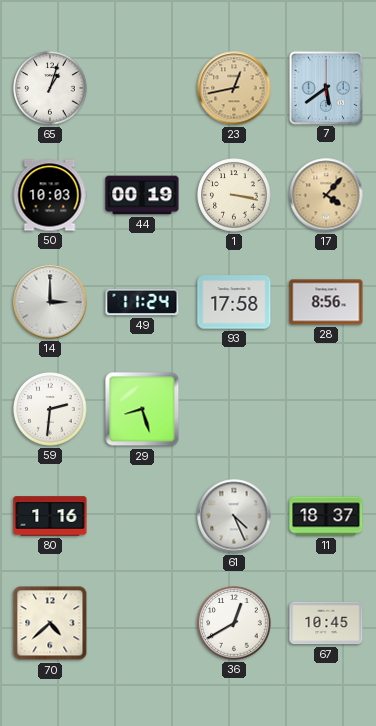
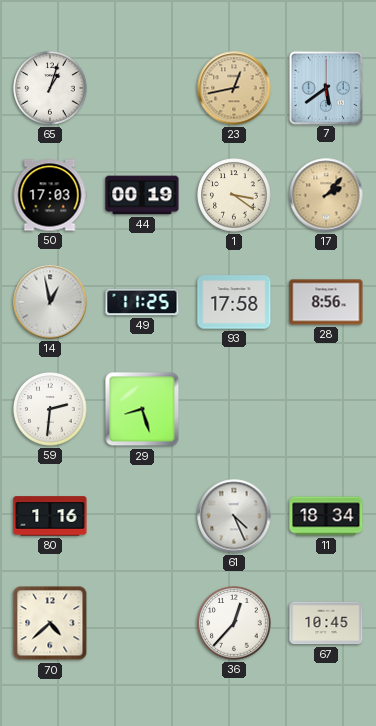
50: 10:03 -> 17:03 (50, 195)
1: 3:17 -> 3:21 (234, 195)
17: 4:07 -> 2:07 (326, 195)
14: 3:00 -> 12:58 (50, 302)
49: 11:24 -> 11:25 (142, 302)
11: 18:37 -> 18:34 (326, 516)
36: 12:40 -> 12:37 (234, 623)
